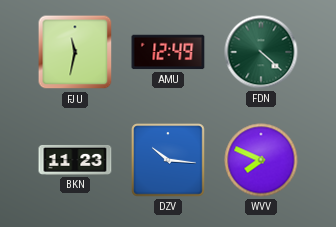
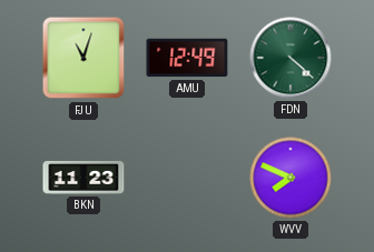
FJU: 11:32 -> 11:03 (83, 58)
DZV: 10:16 -> none (168, 160)
